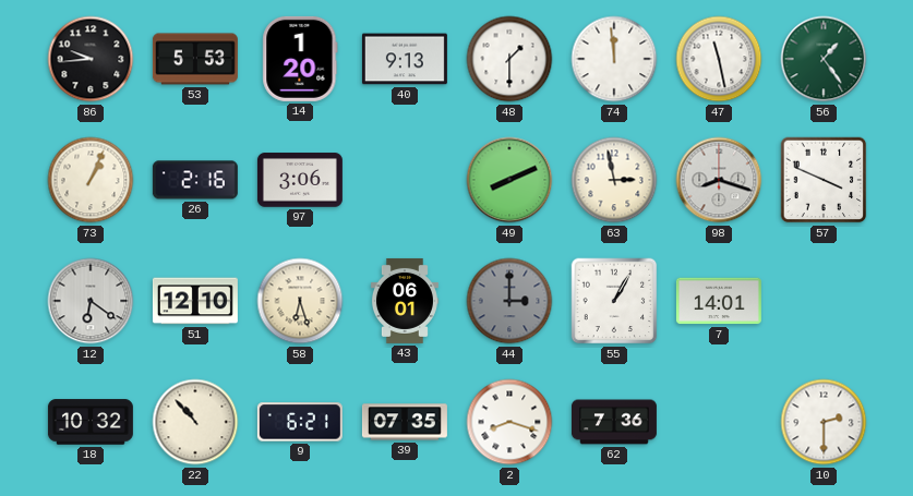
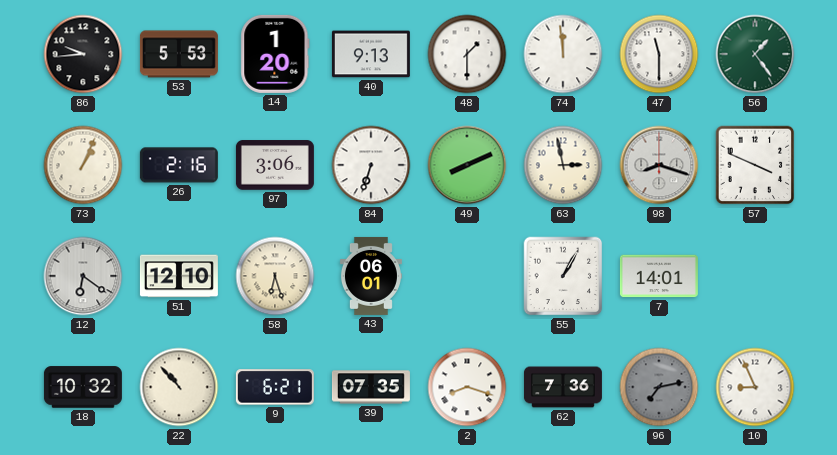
47: 11:28 -> 11:30 (659, 54)
84: none -> 6:33 (371, 165)
44: 3:00 -> none (509, 301)
96: none -> 7:13 (659, 387)
10: 2:30 -> 8:56 (755, 387)
